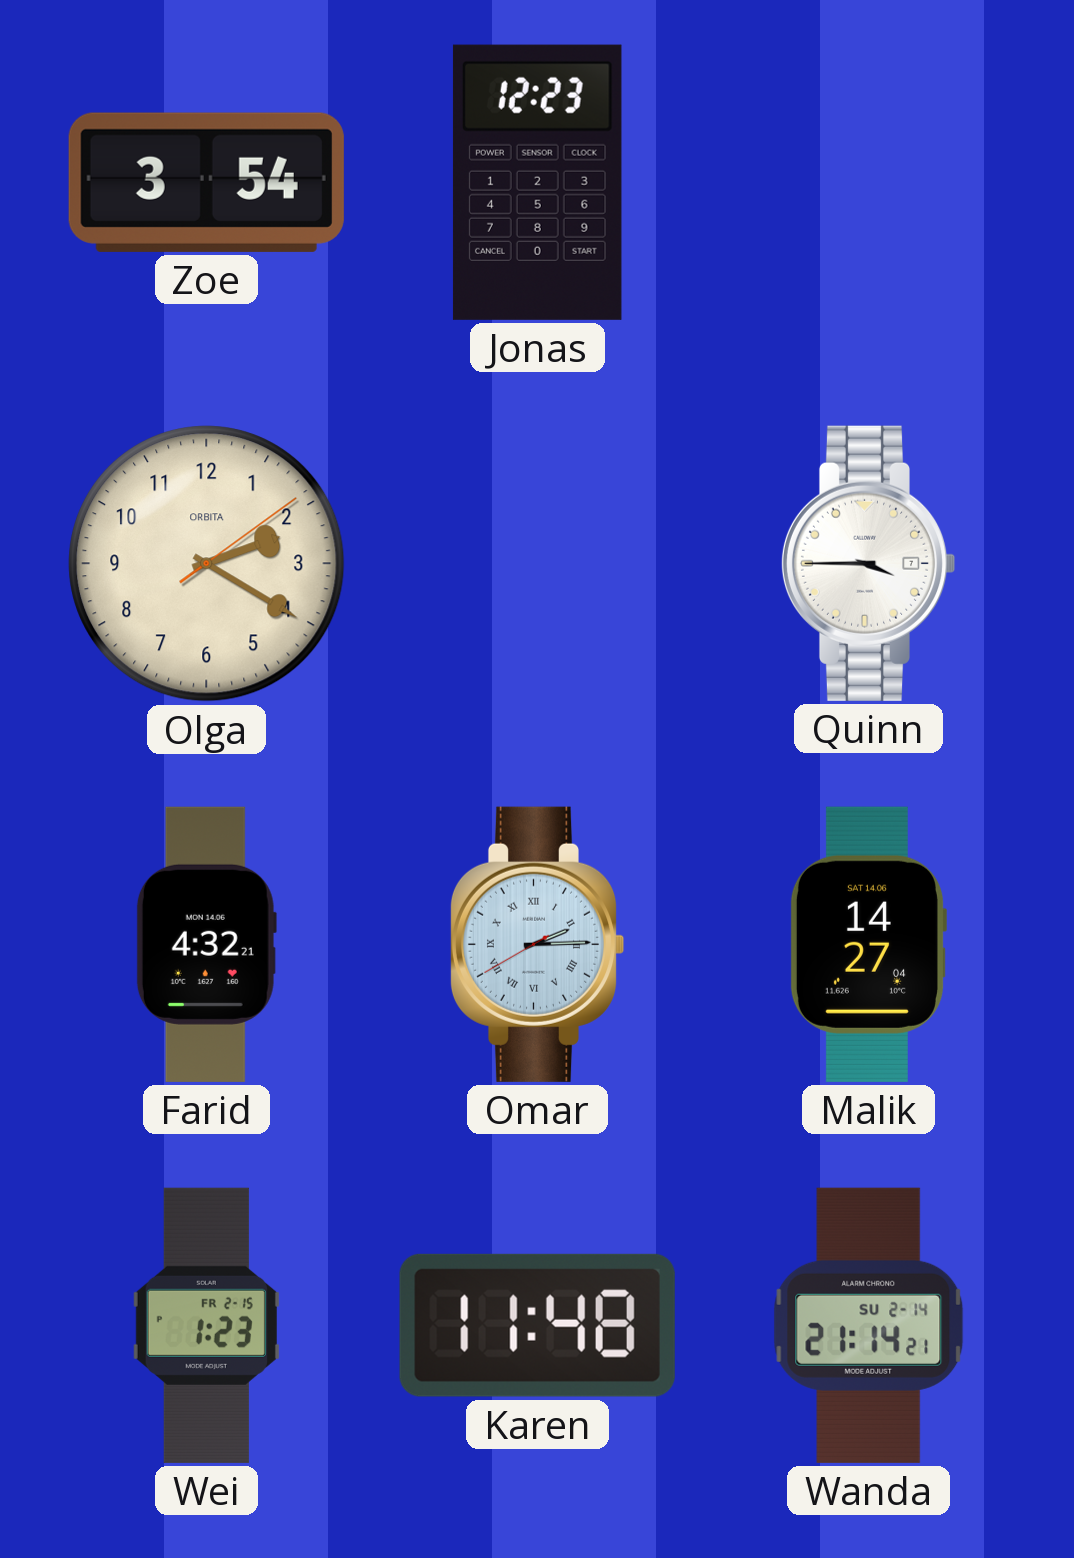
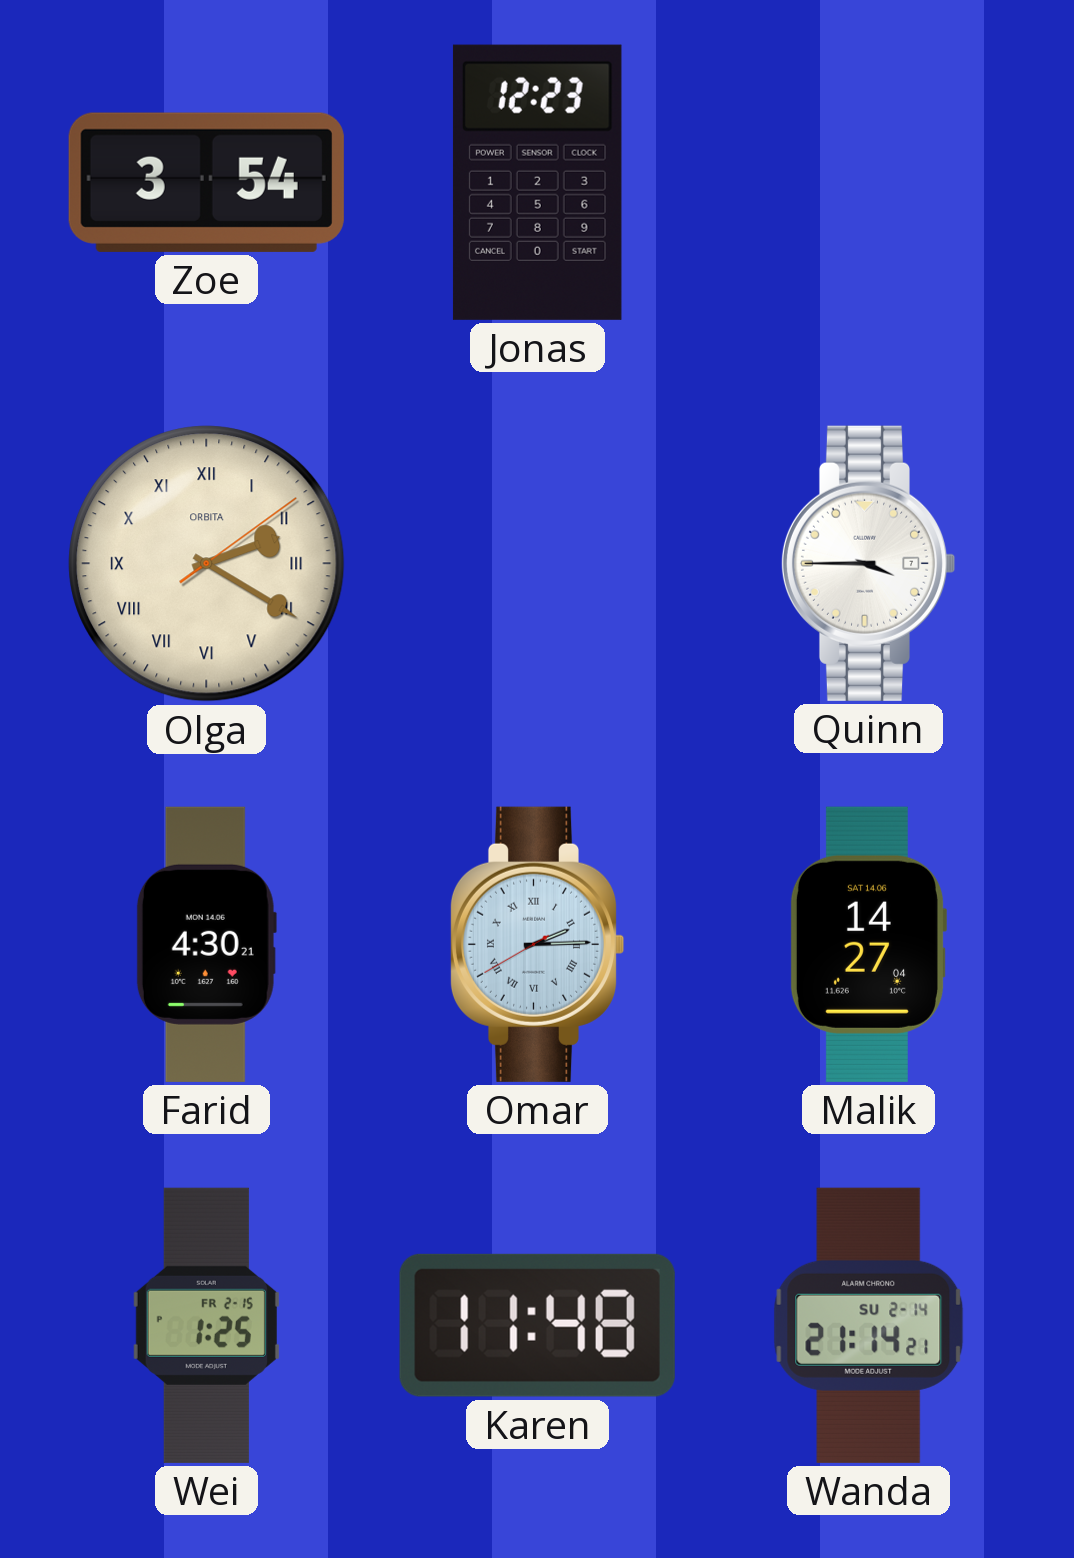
Olga numerals: Arabic -> Roman (207, 564)
Farid: 4:32 -> 4:30 (206, 944)
Wei: 1:23 -> 1:25 (206, 1325)
